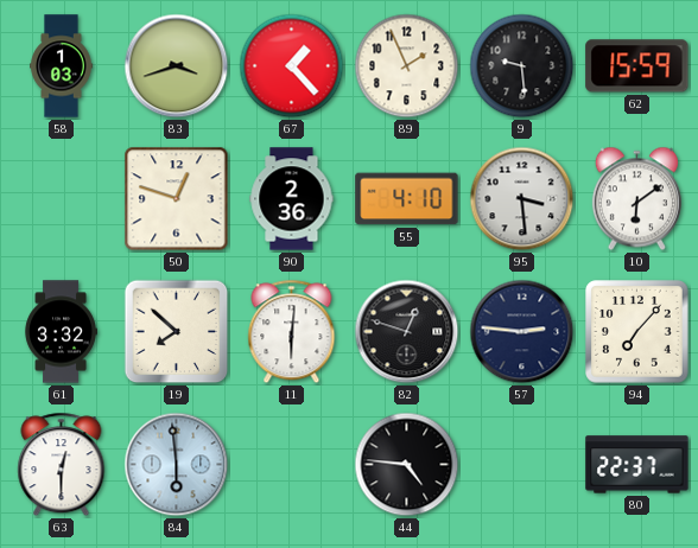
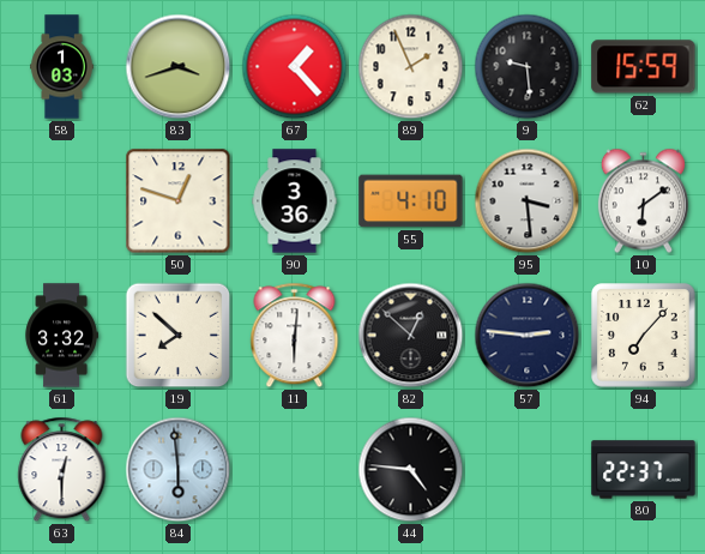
90: 2:36 -> 3:36 (295, 201)
82: 12:48 -> 12:52 (411, 336)
